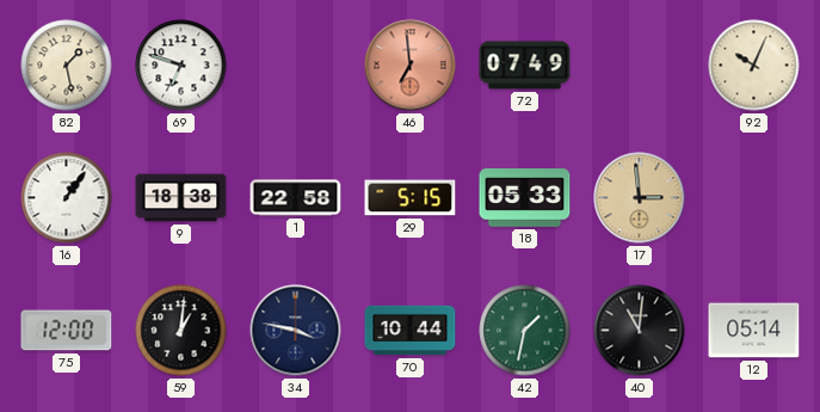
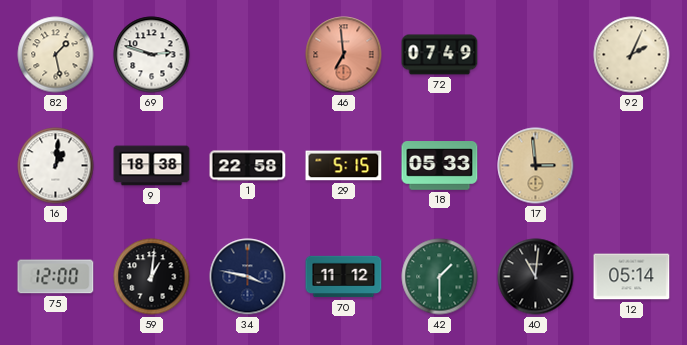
69: 6:48 -> 2:48 (152, 55)
92: 10:04 -> 2:04 (632, 55)
16: 1:06 -> 1:01 (56, 166)
70: 10:44 -> 11:12 (344, 277)
42: 1:32 -> 1:30 (440, 277)
